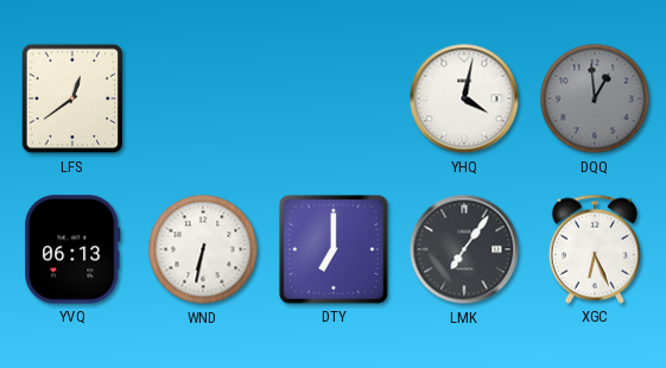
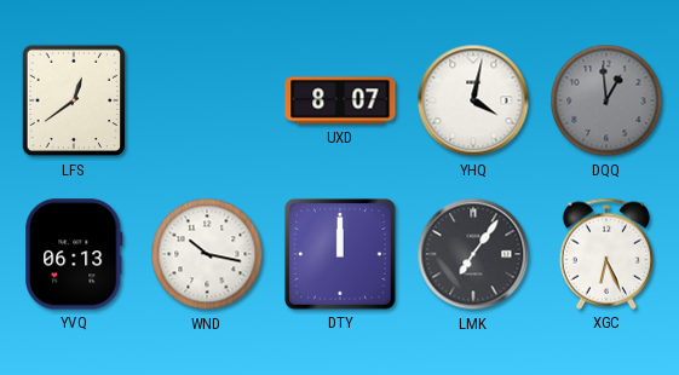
UXD: none -> 8:07 (340, 100)
WND: 6:32 -> 10:17 (207, 254)
DTY: 7:00 -> 12:00 (340, 254)
